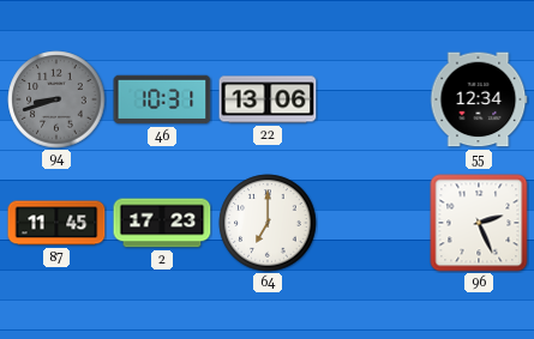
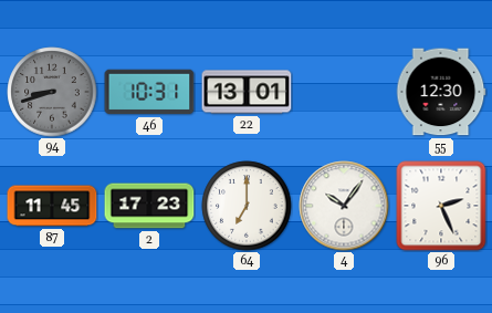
22: 13:06 -> 13:01 (247, 92)
55: 12:34 -> 12:30 (441, 92)
4: none -> 10:06 (344, 206)
